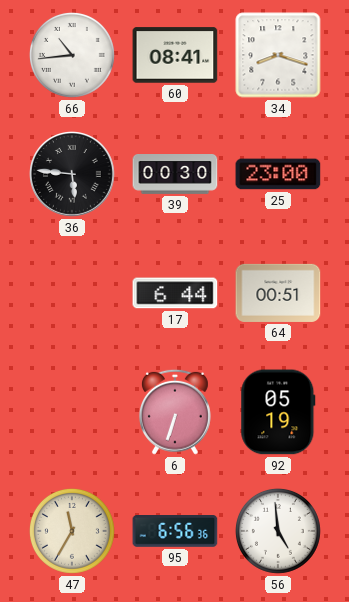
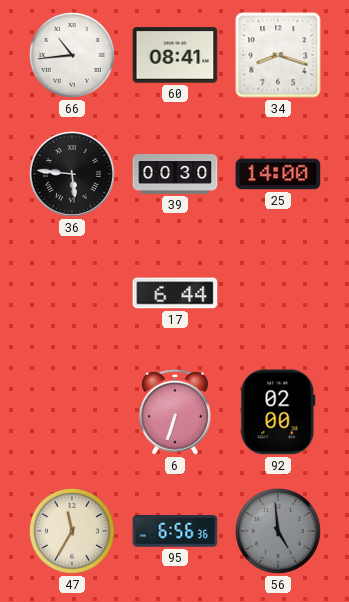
25: 23:00 -> 14:00 (278, 174)
64: 00:51 -> none (278, 293)
92: 05:19 -> 02:00 (278, 412)
56 dial: white -> grey (278, 531)
